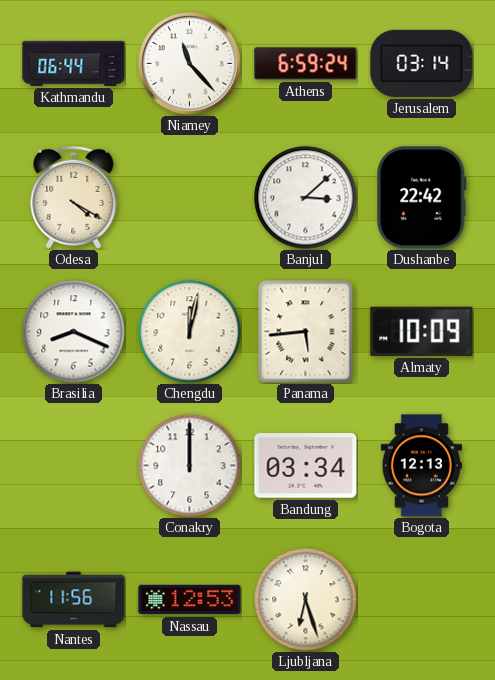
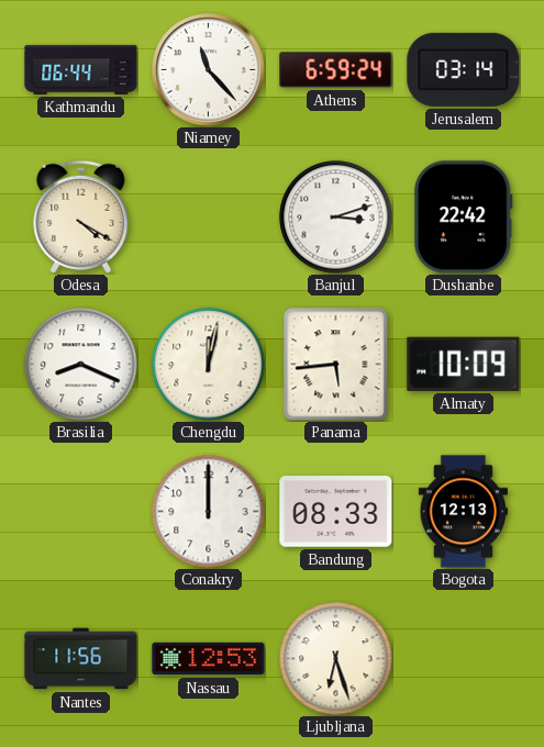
Banjul: 3:08 -> 3:12 (336, 218)
Bandung: 03:34 -> 08:33 (336, 512)
